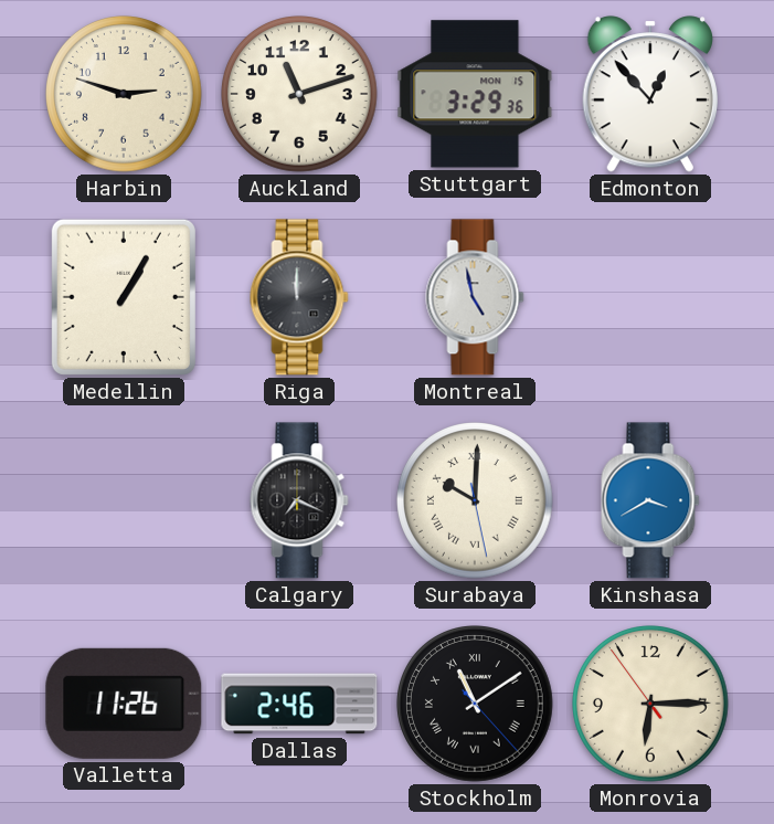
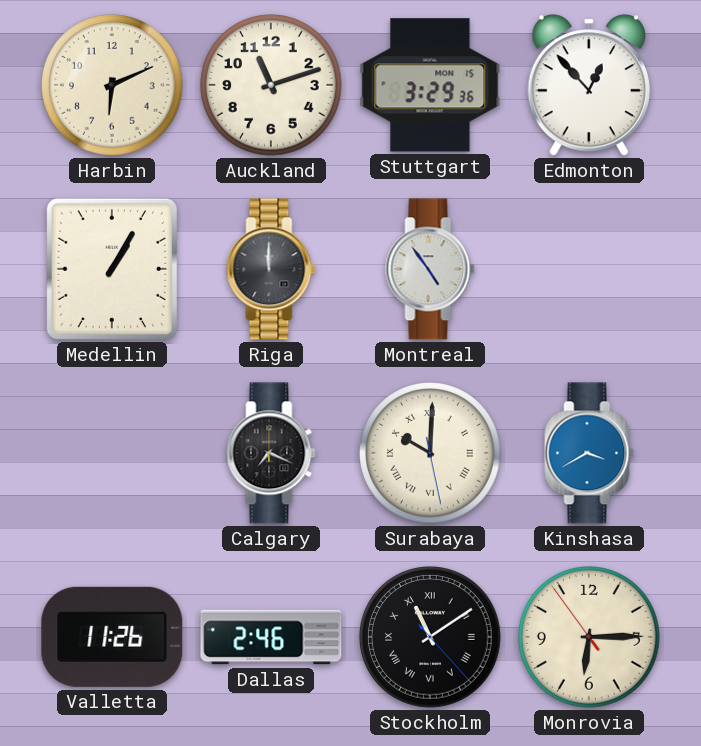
Harbin: 2:48 -> 6:11 (113, 86)
Montreal: 4:58 -> 4:54 (430, 269)
